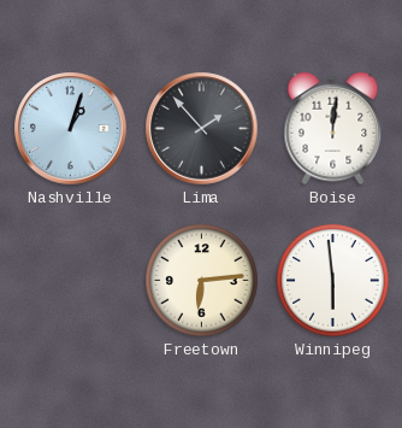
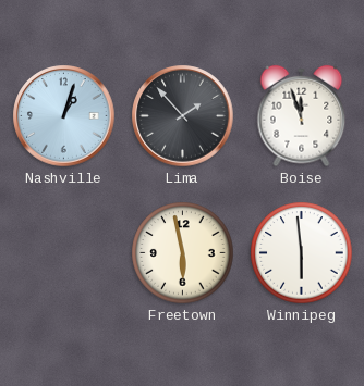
Boise: 12:01 -> 11:57 (302, 116)
Freetown: 6:14 -> 5:58 (183, 253)
